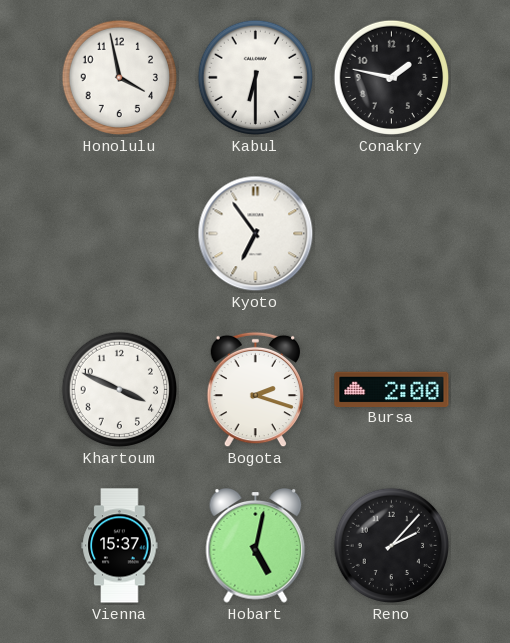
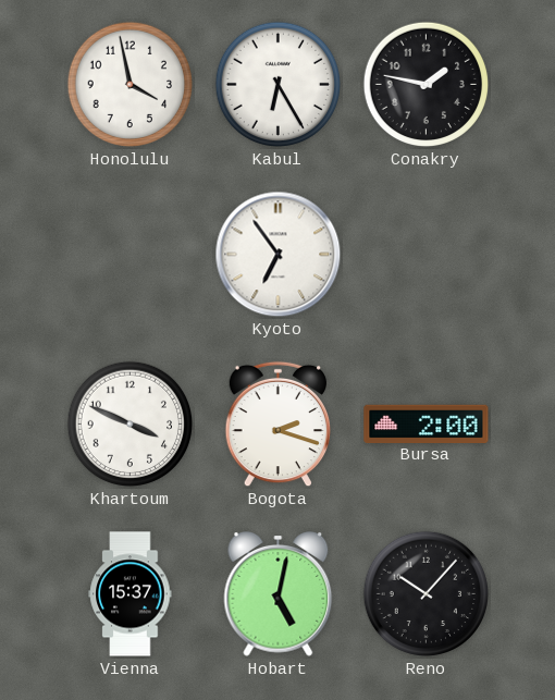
Kabul: 6:30 -> 6:25 (279, 85)
Reno: 2:07 -> 10:07 (427, 594)
